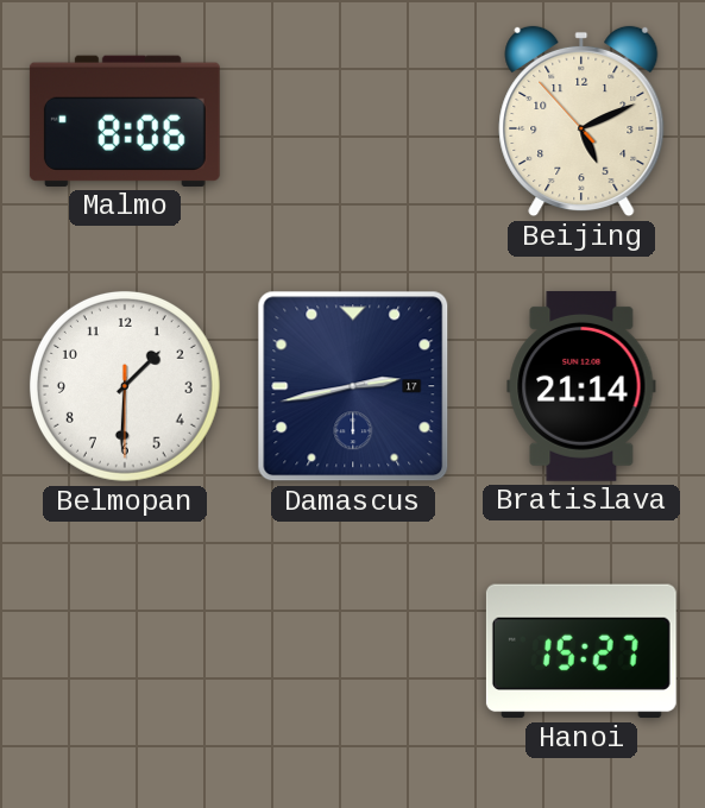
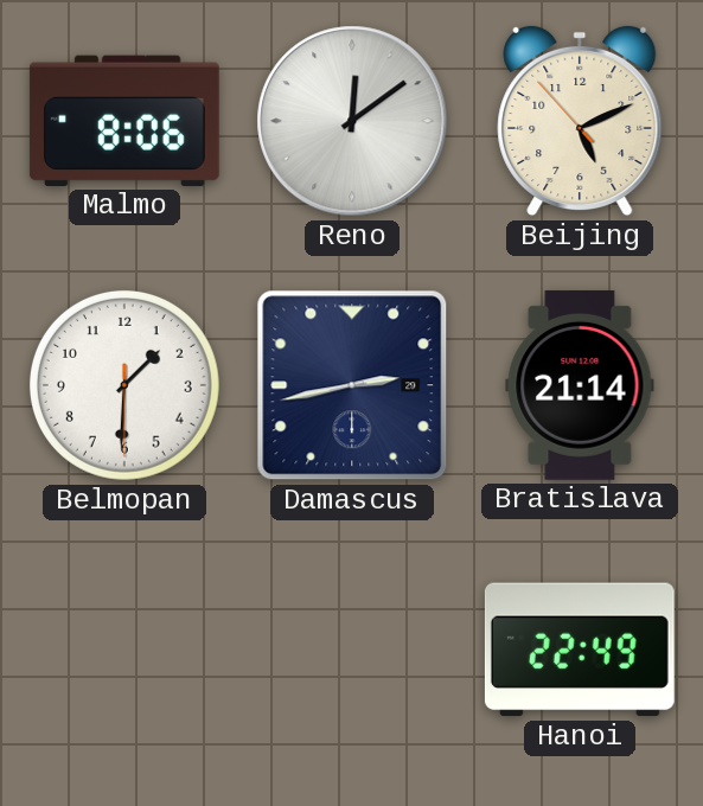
Reno: none -> 12:09 (352, 121)
Damascus date: 17 -> 29 (352, 385)
Hanoi: 15:27 -> 22:49 (580, 650)
